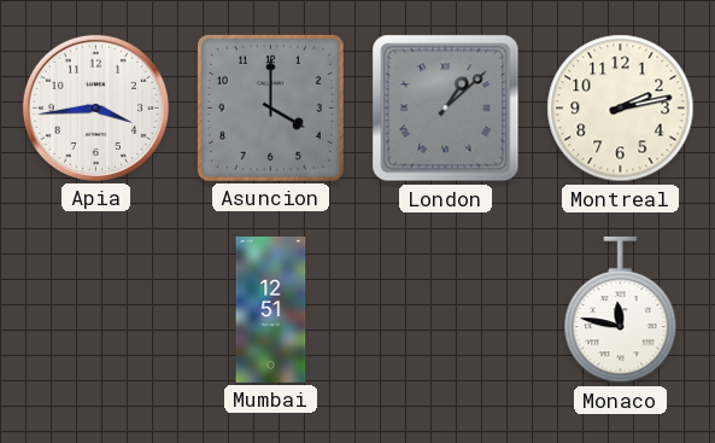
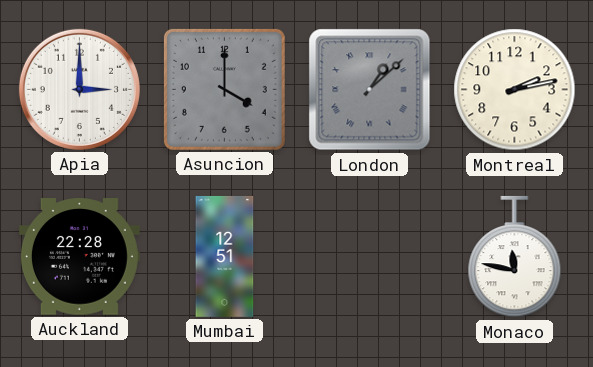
Apia: 3:44 -> 3:00 (79, 89)
Auckland: none -> 22:28 (79, 257)
